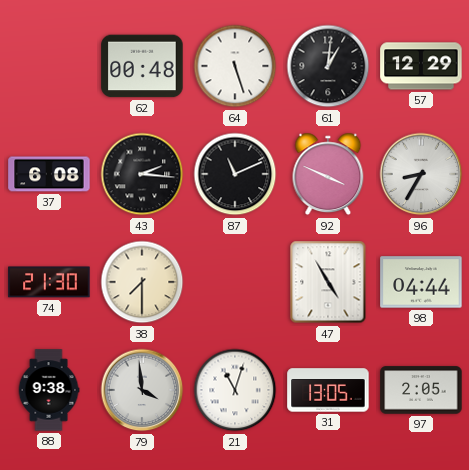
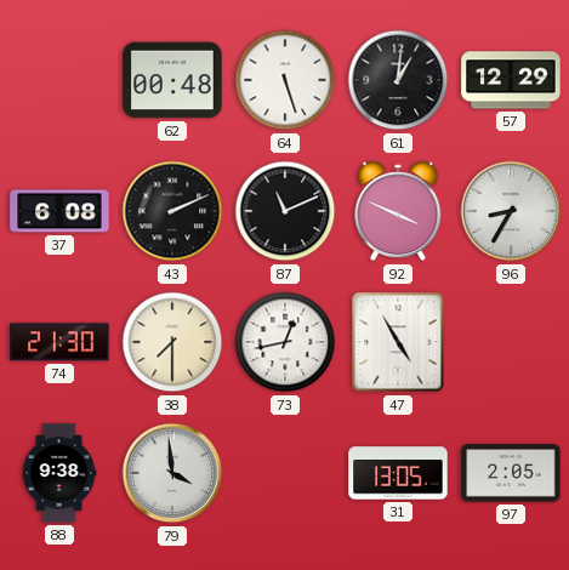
43: 2:16 -> 2:11 (172, 211)
73: none -> 12:43 (285, 342)
98: 04:44 -> none (421, 282)
21: 11:03 -> none (235, 390)
